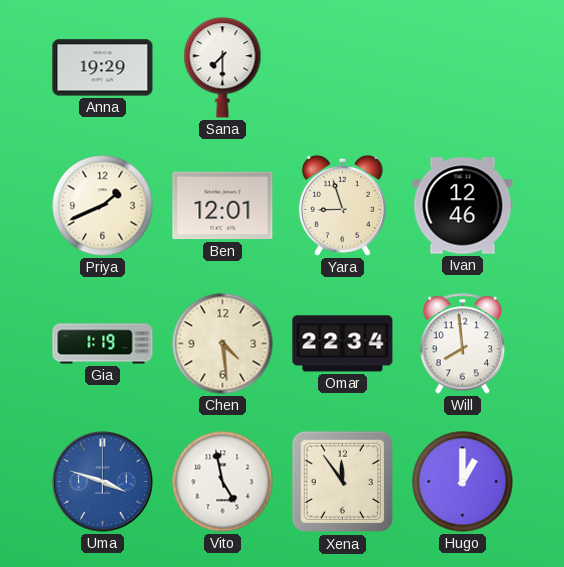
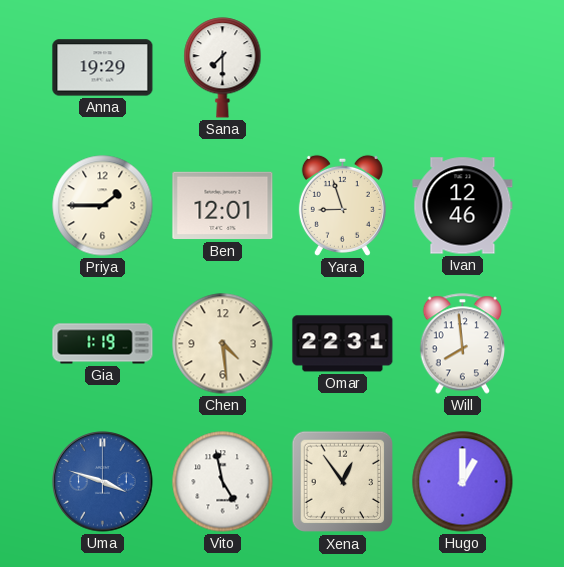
Priya: 1:41 -> 1:45 (103, 206)
Omar: 22:34 -> 22:31 (343, 344)
Xena: 11:54 -> 12:54 (343, 482)
